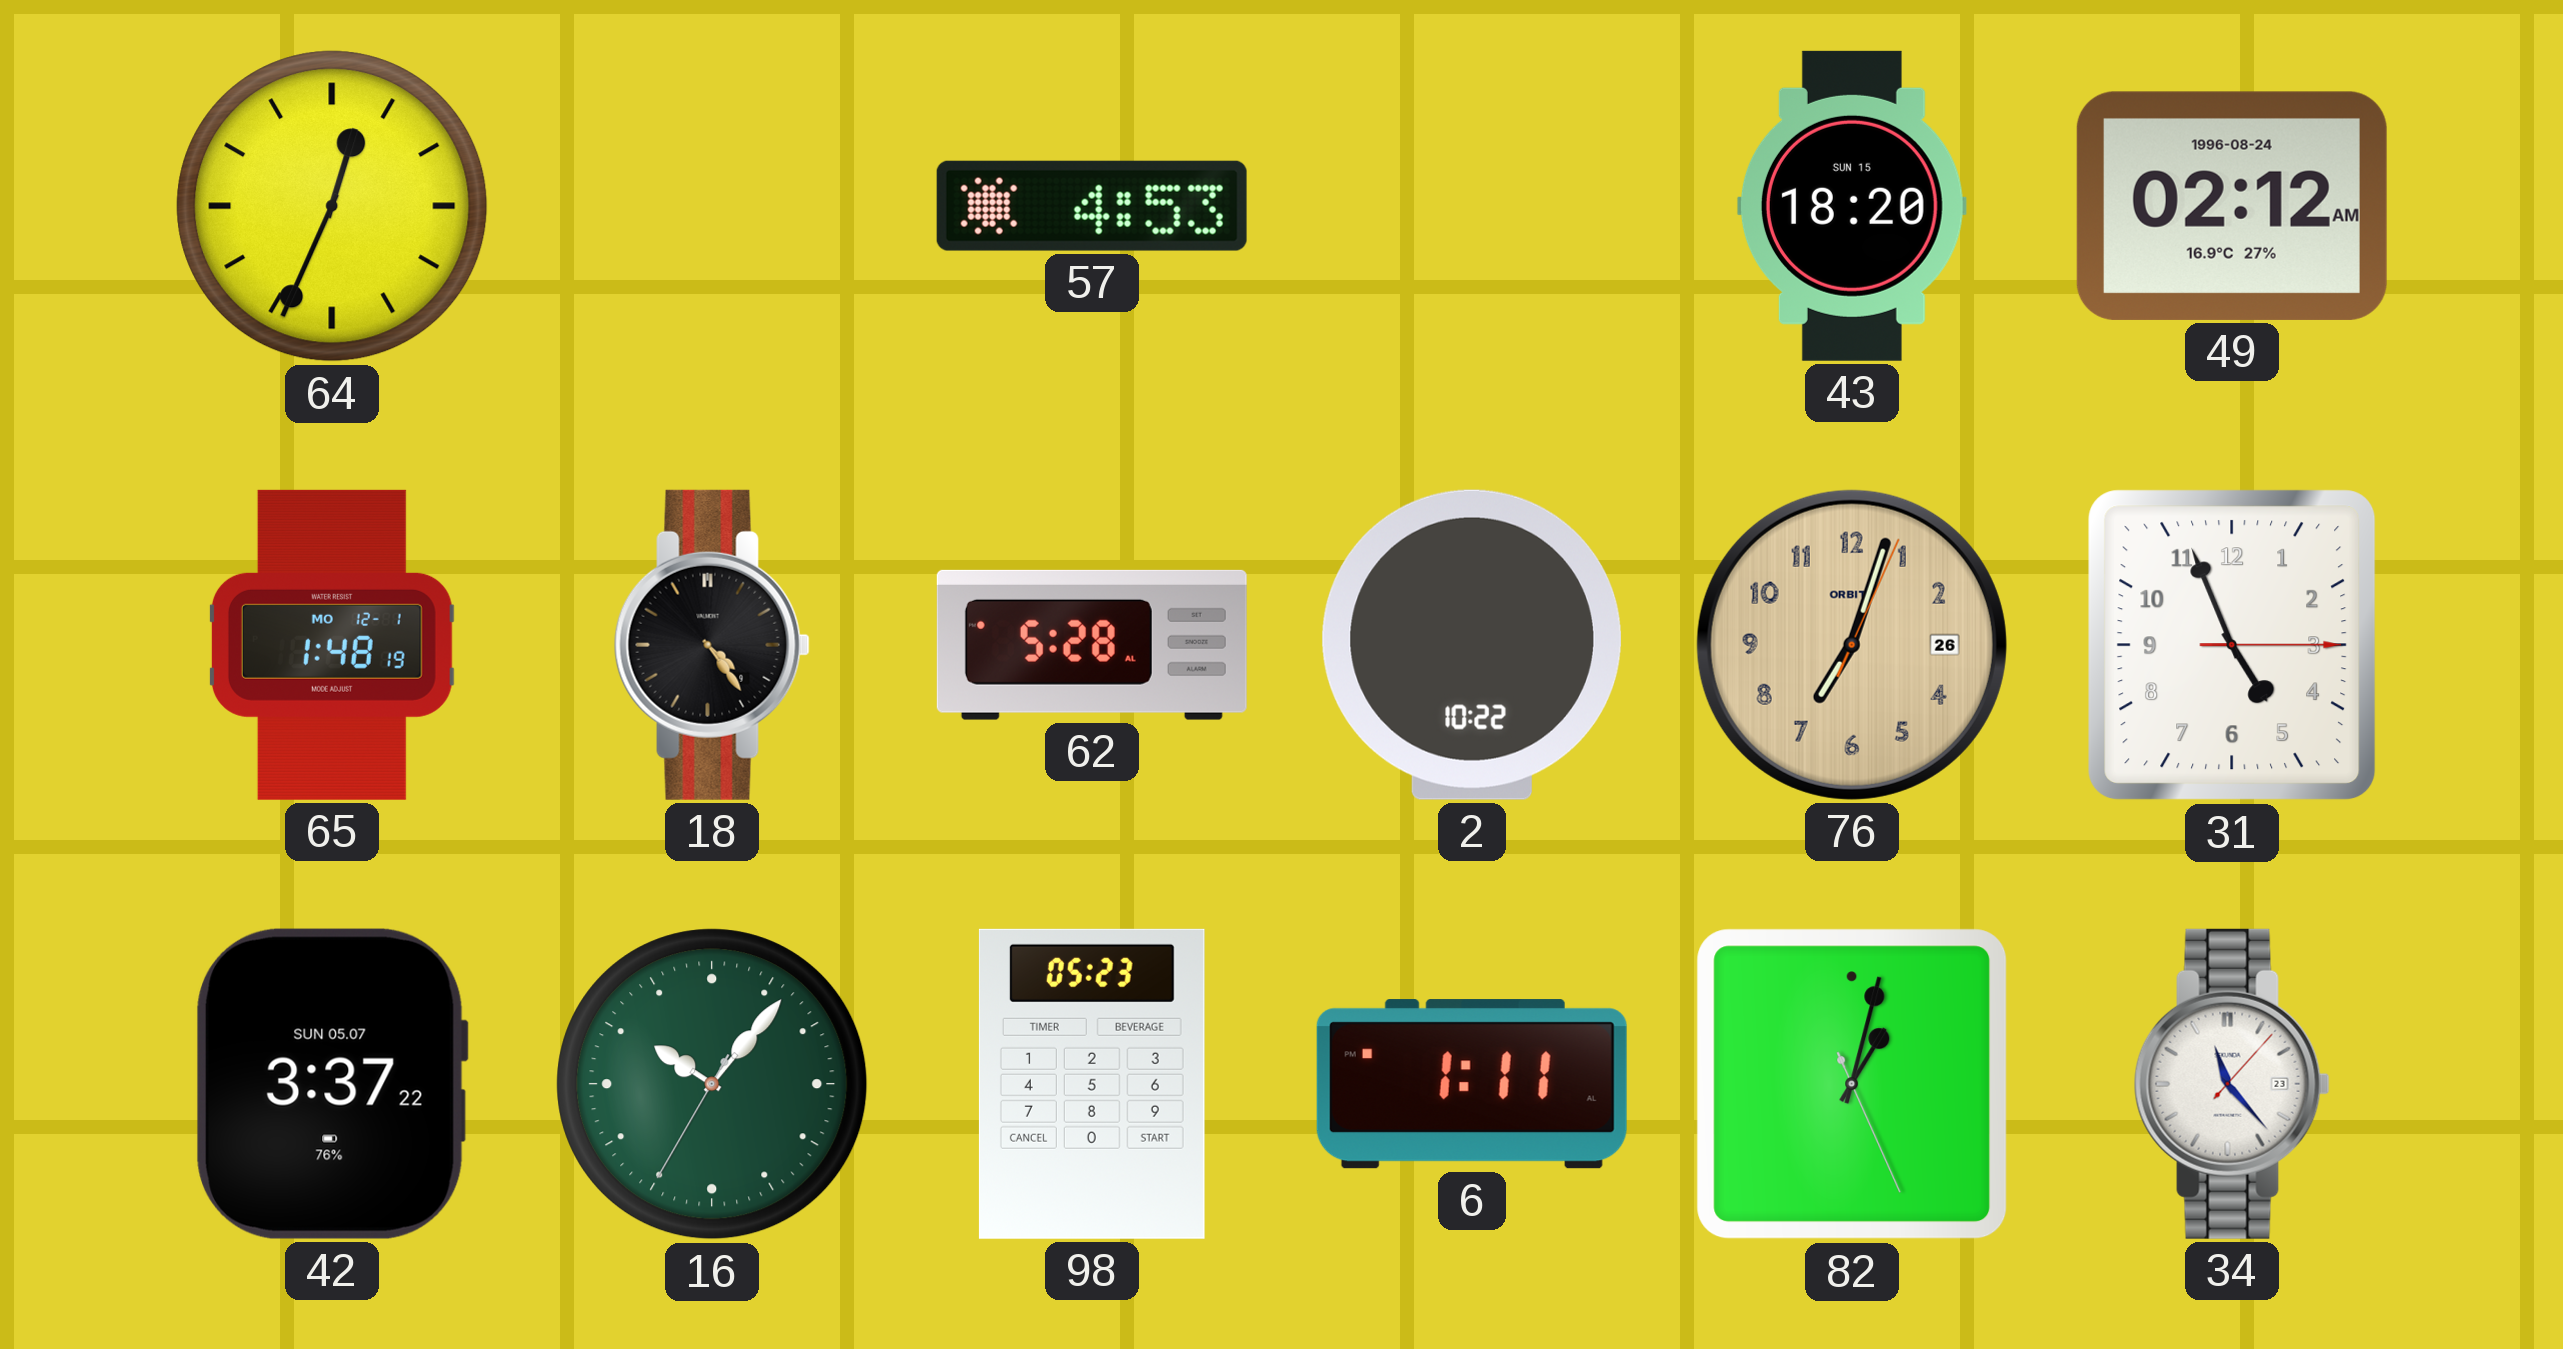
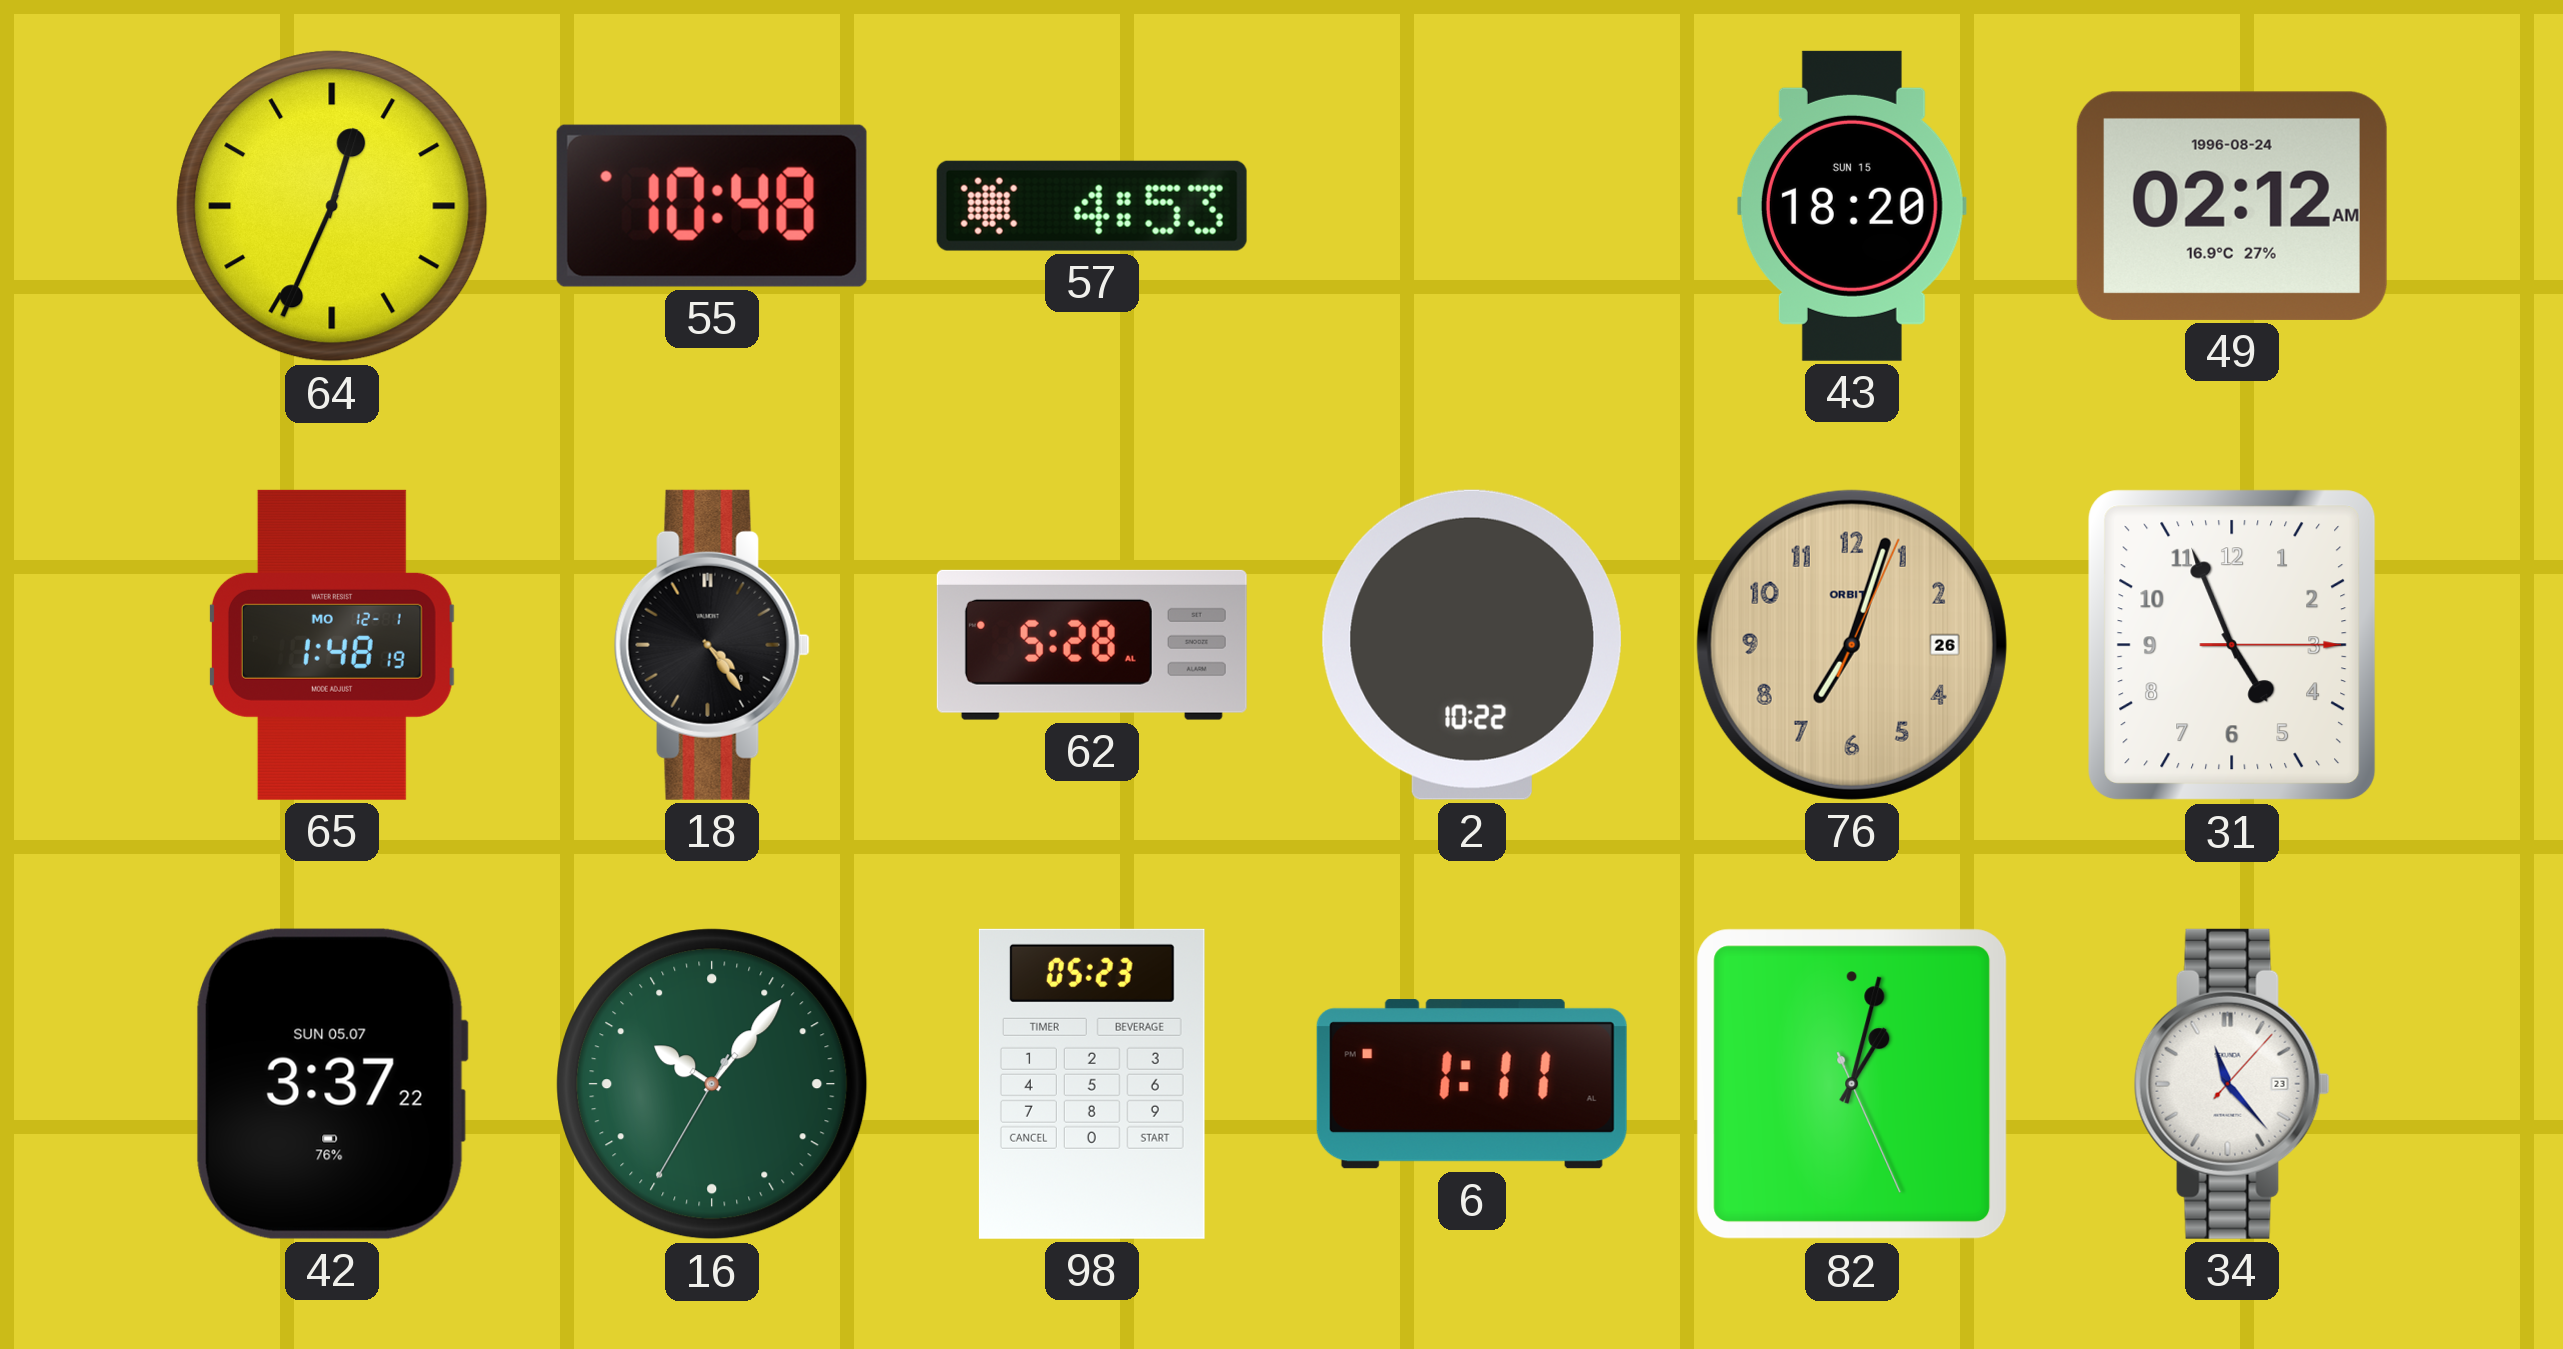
55: none -> 10:48 (712, 206)
